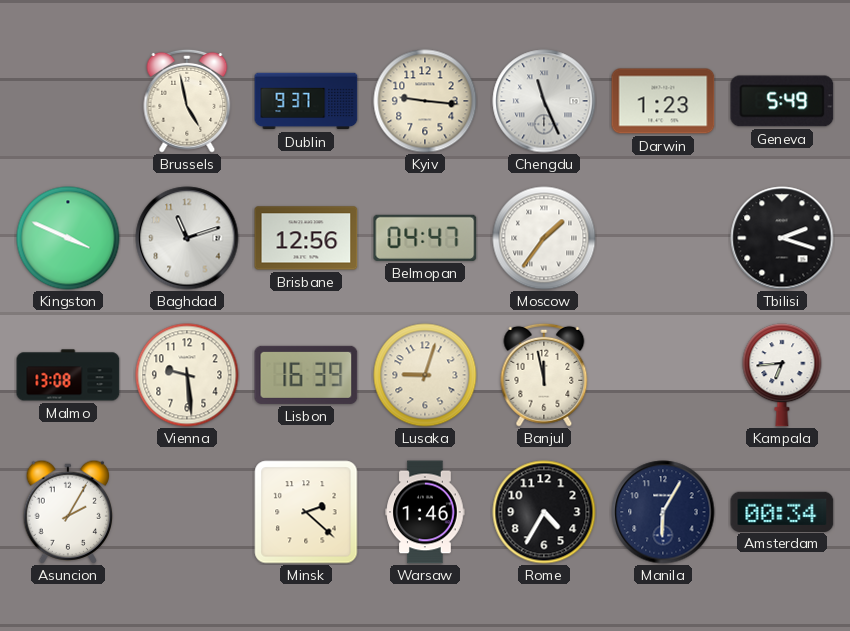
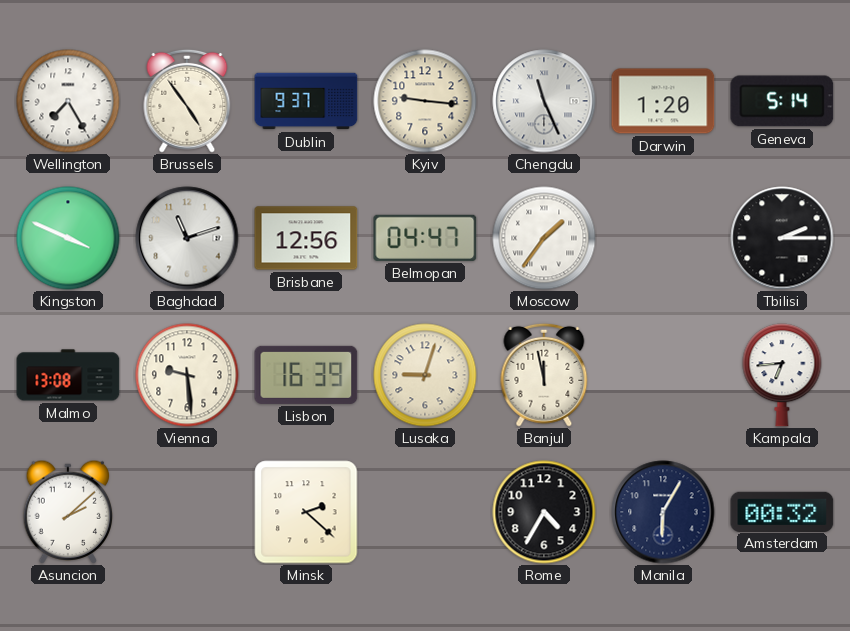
Wellington: none -> 7:25 (68, 101)
Brussels: 4:58 -> 4:54 (187, 101)
Darwin: 1:23 -> 1:20 (663, 101)
Geneva: 5:49 -> 5:14 (782, 101)
Tbilisi: 2:18 -> 2:15 (782, 238)
Asuncion: 2:05 -> 2:08 (68, 511)
Warsaw: 1:46 -> none (425, 512)
Amsterdam: 00:34 -> 00:32 (782, 511)
